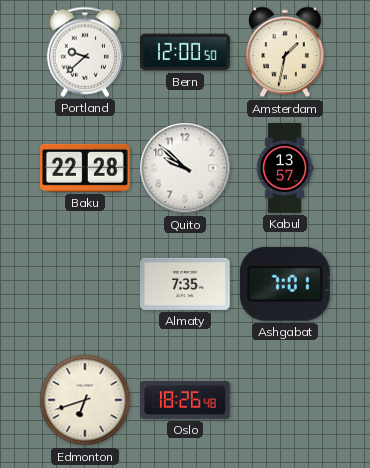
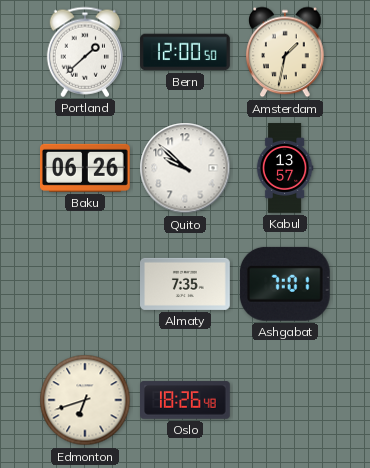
Portland: 9:38 -> 1:38 (84, 52)
Baku: 22:28 -> 06:26 (86, 168)
